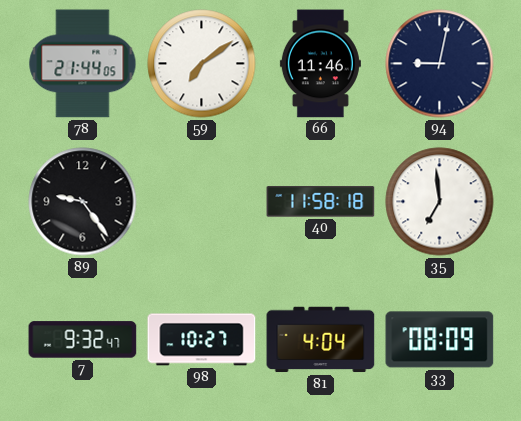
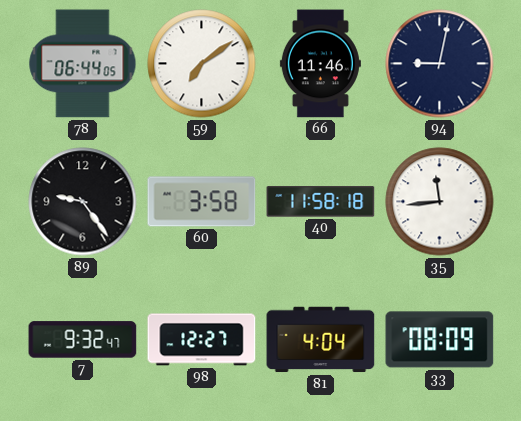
78: 21:44 -> 06:44 (83, 64)
60: none -> 3:58 (202, 202)
35: 6:59 -> 11:44 (440, 202)
98: 10:27 -> 12:27 (202, 340)
